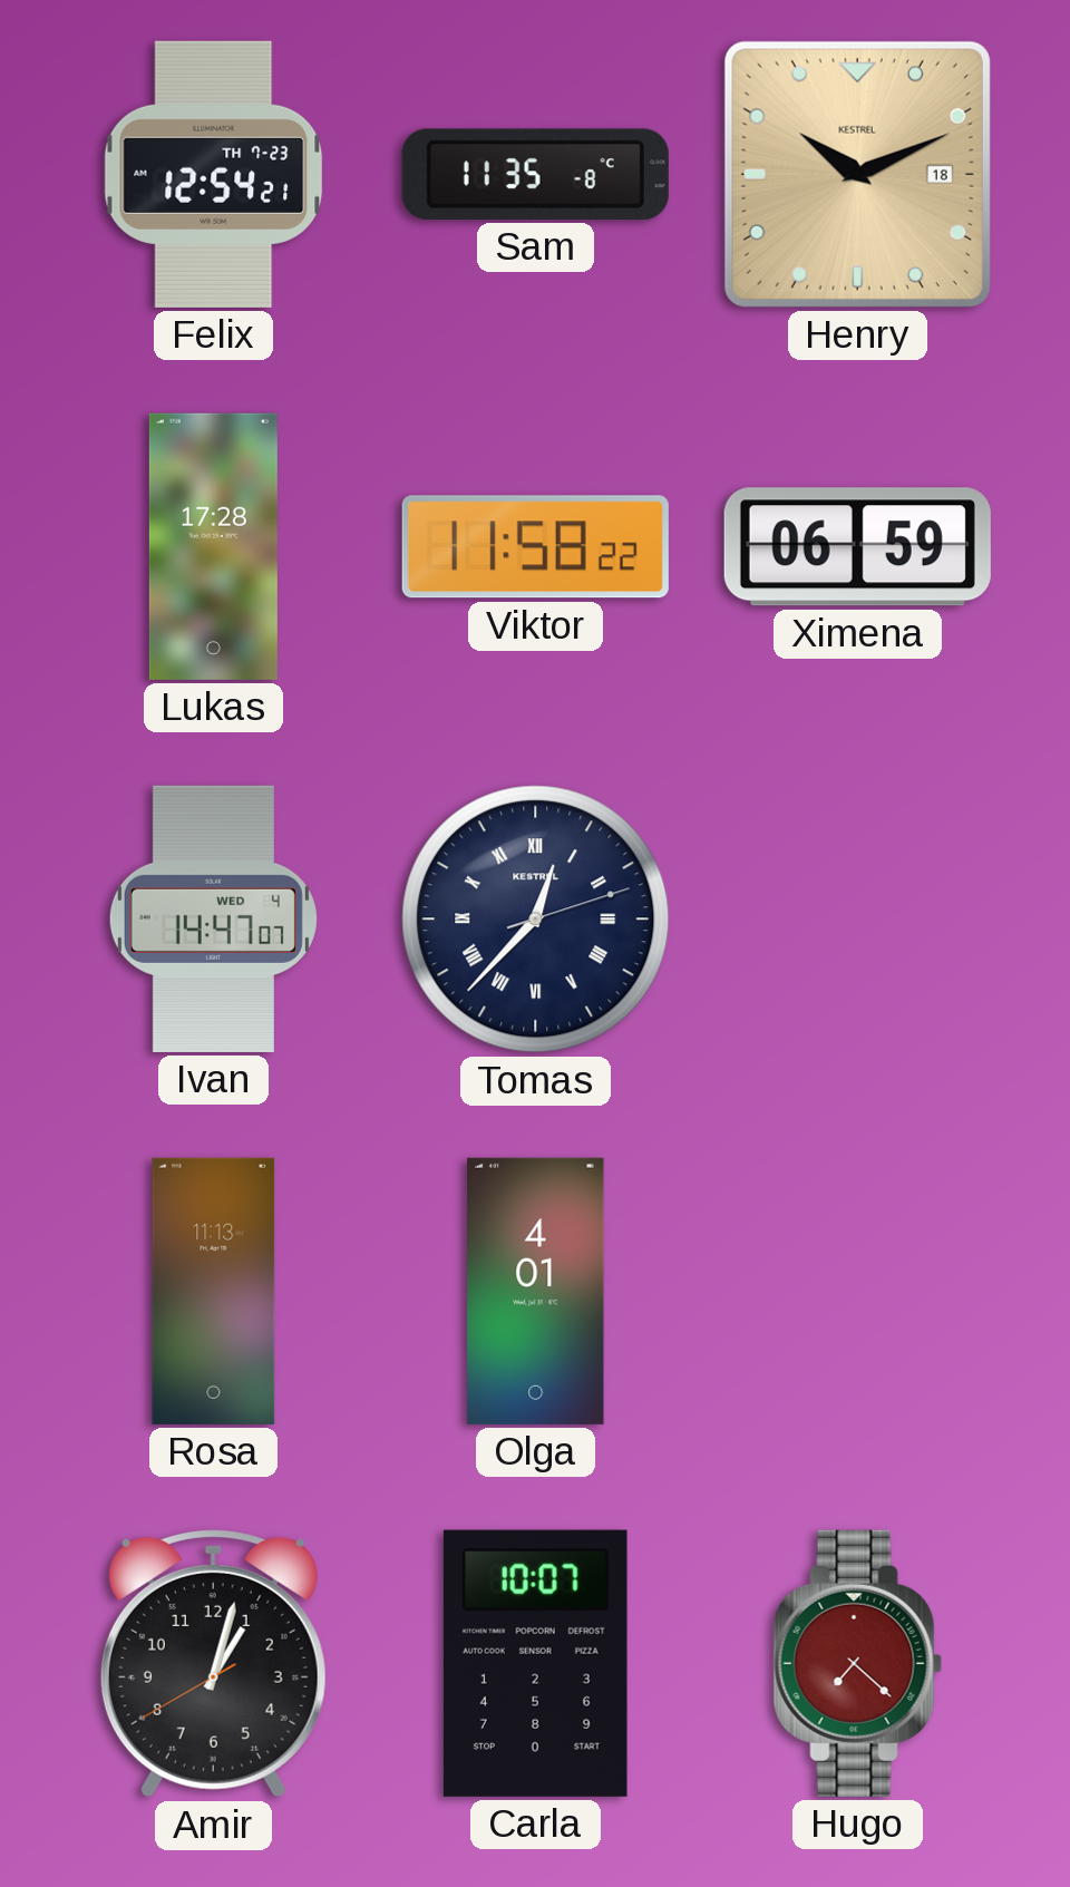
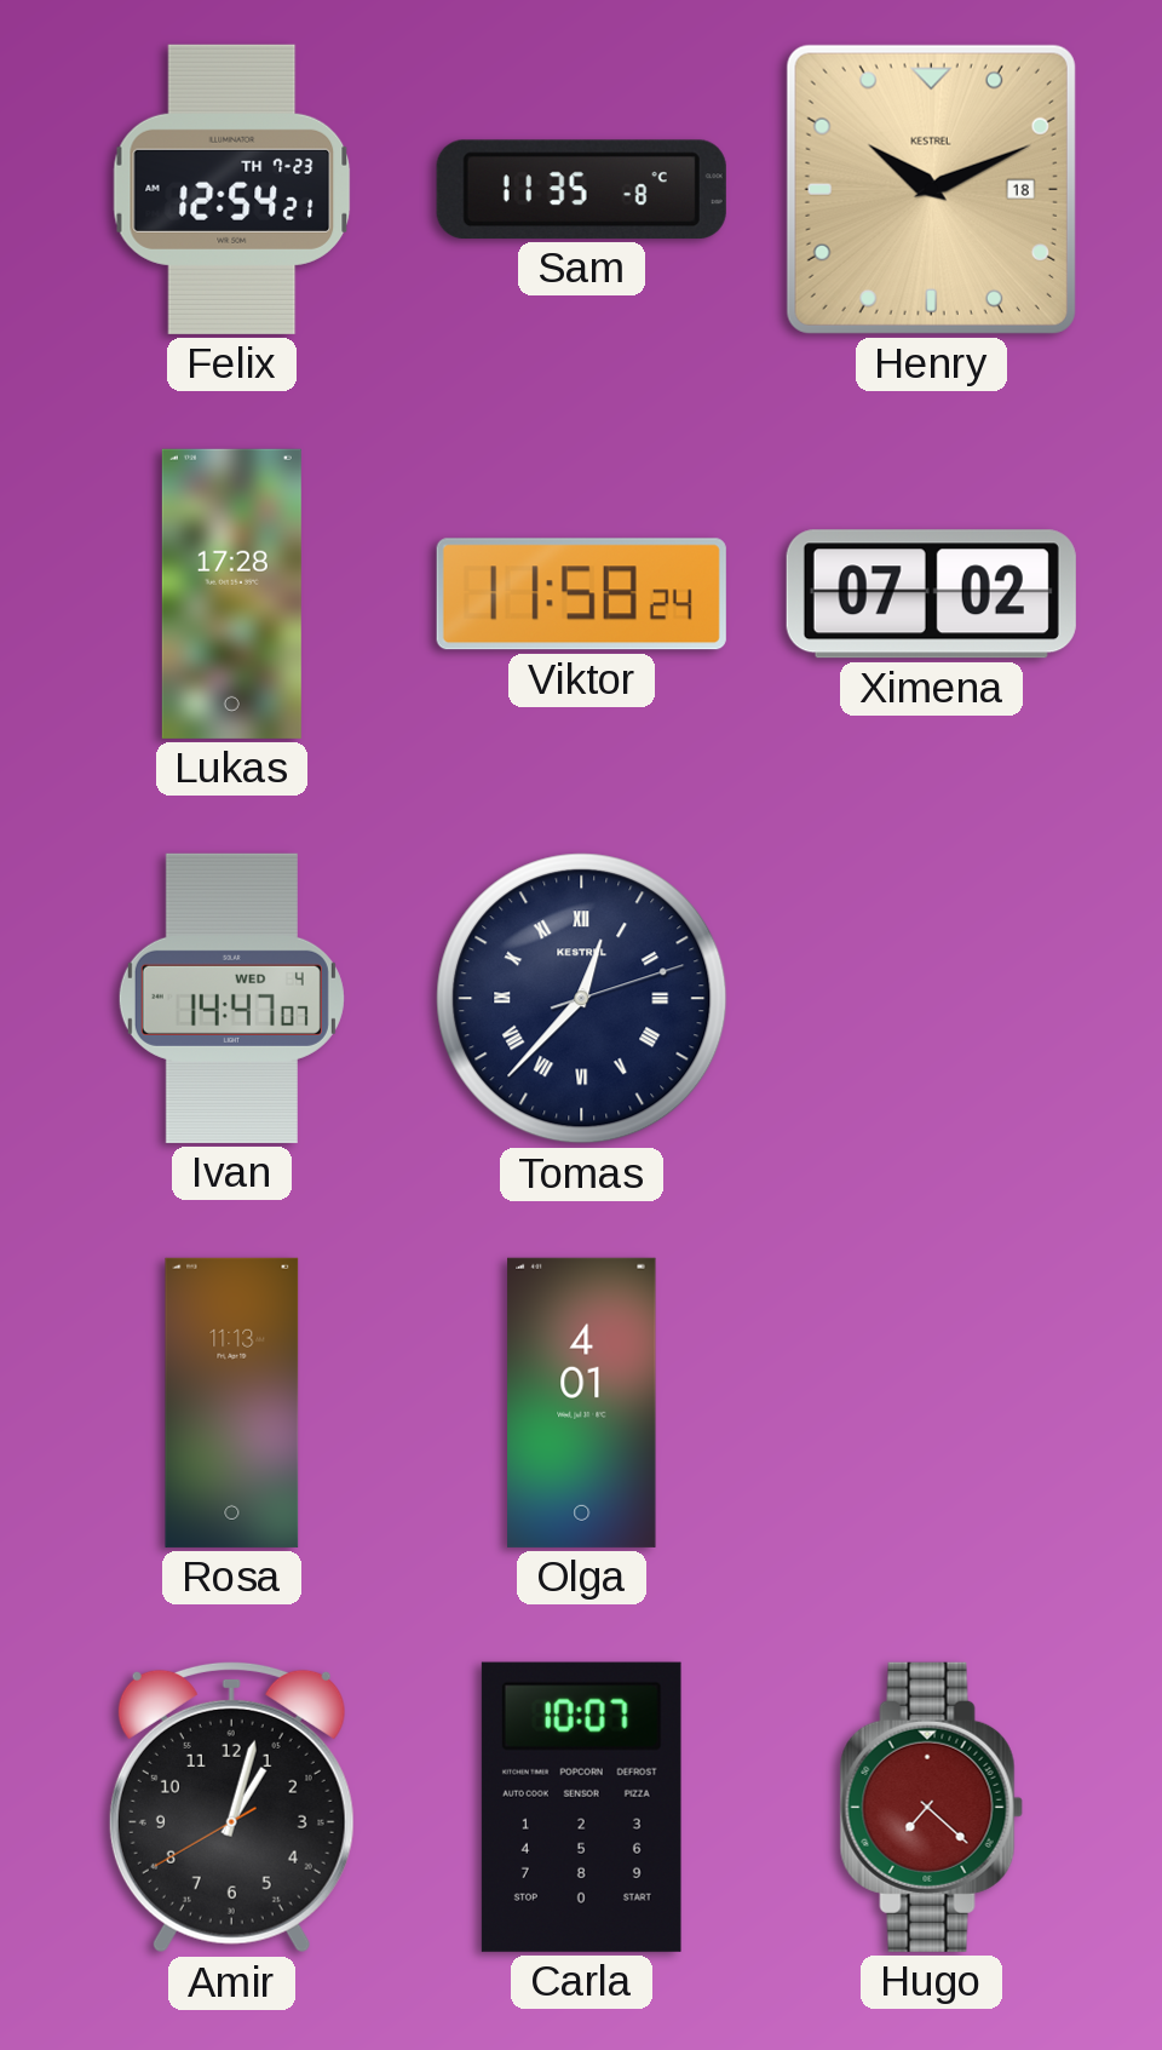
Viktor: 11:58:22 -> 11:58:24 (581, 595)
Ximena: 06:59 -> 07:02 (931, 595)
